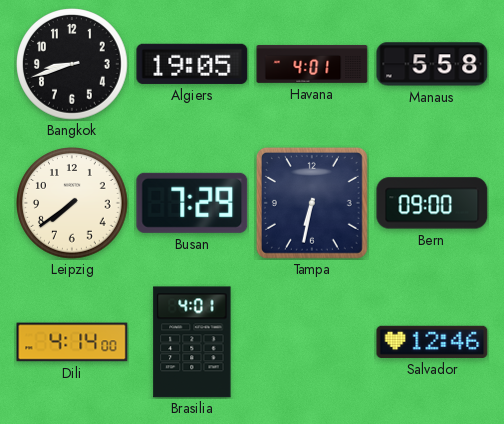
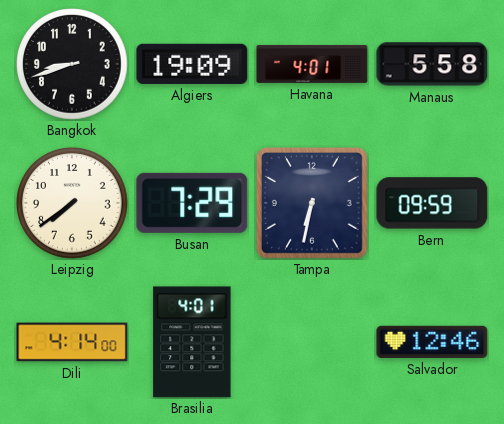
Algiers: 19:05 -> 19:09 (192, 64)
Bern: 09:00 -> 09:59 (432, 203)
